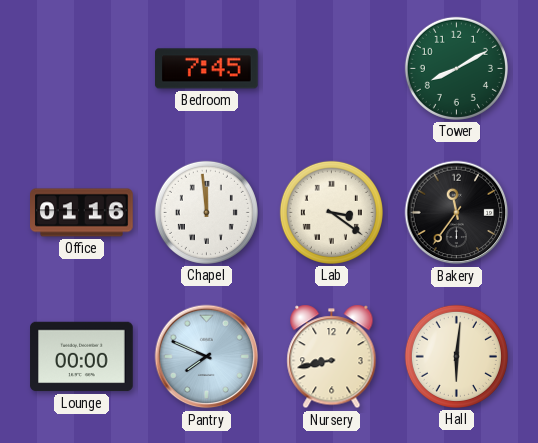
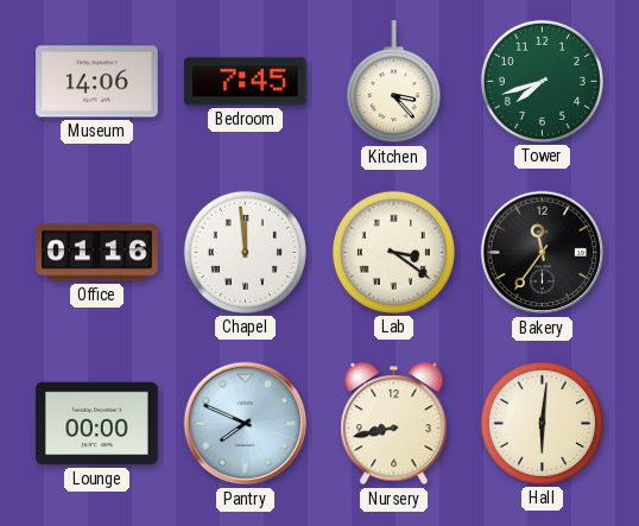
Museum: none -> 14:06 (97, 82)
Kitchen: none -> 3:23 (393, 82)
Tower: 8:10 -> 7:42 (542, 81)
